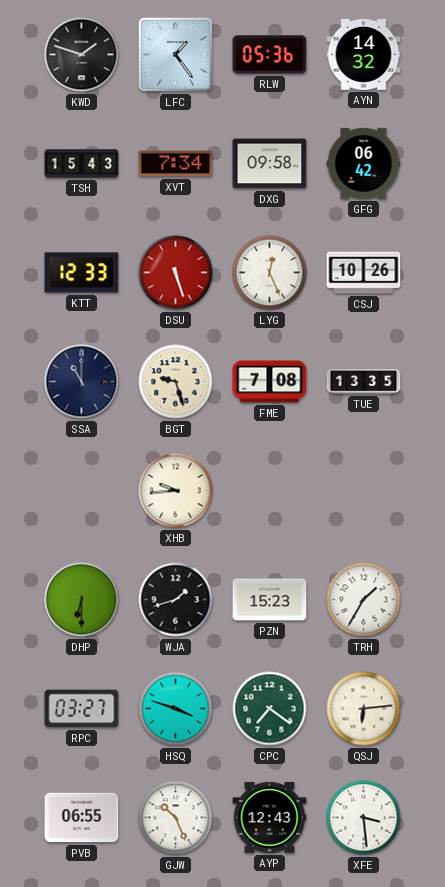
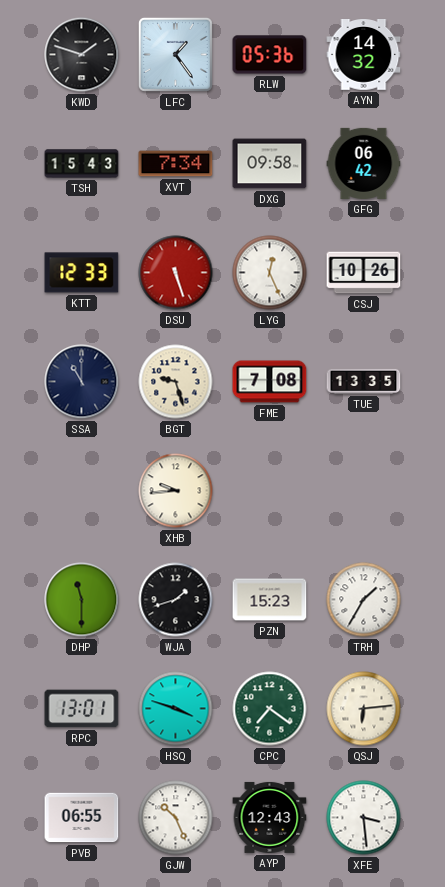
DHP: 6:30 -> 11:30 (82, 600)
RPC: 03:27 -> 13:01 (82, 709)
